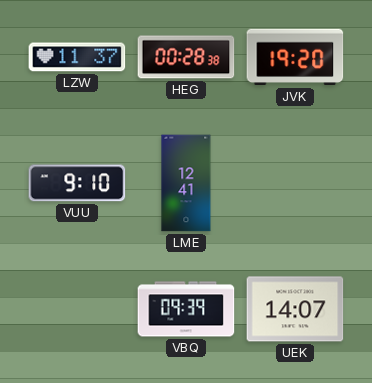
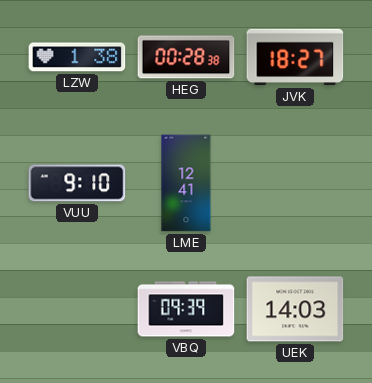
LZW: 11:37 -> 1:38 (77, 57)
JVK: 19:20 -> 18:27 (295, 57)
UEK: 14:07 -> 14:03 (295, 309)
